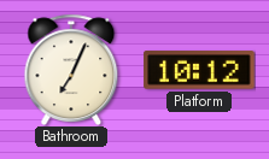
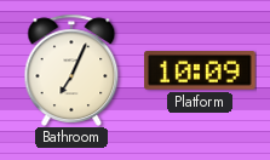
Platform: 10:12 -> 10:09 (200, 70)
